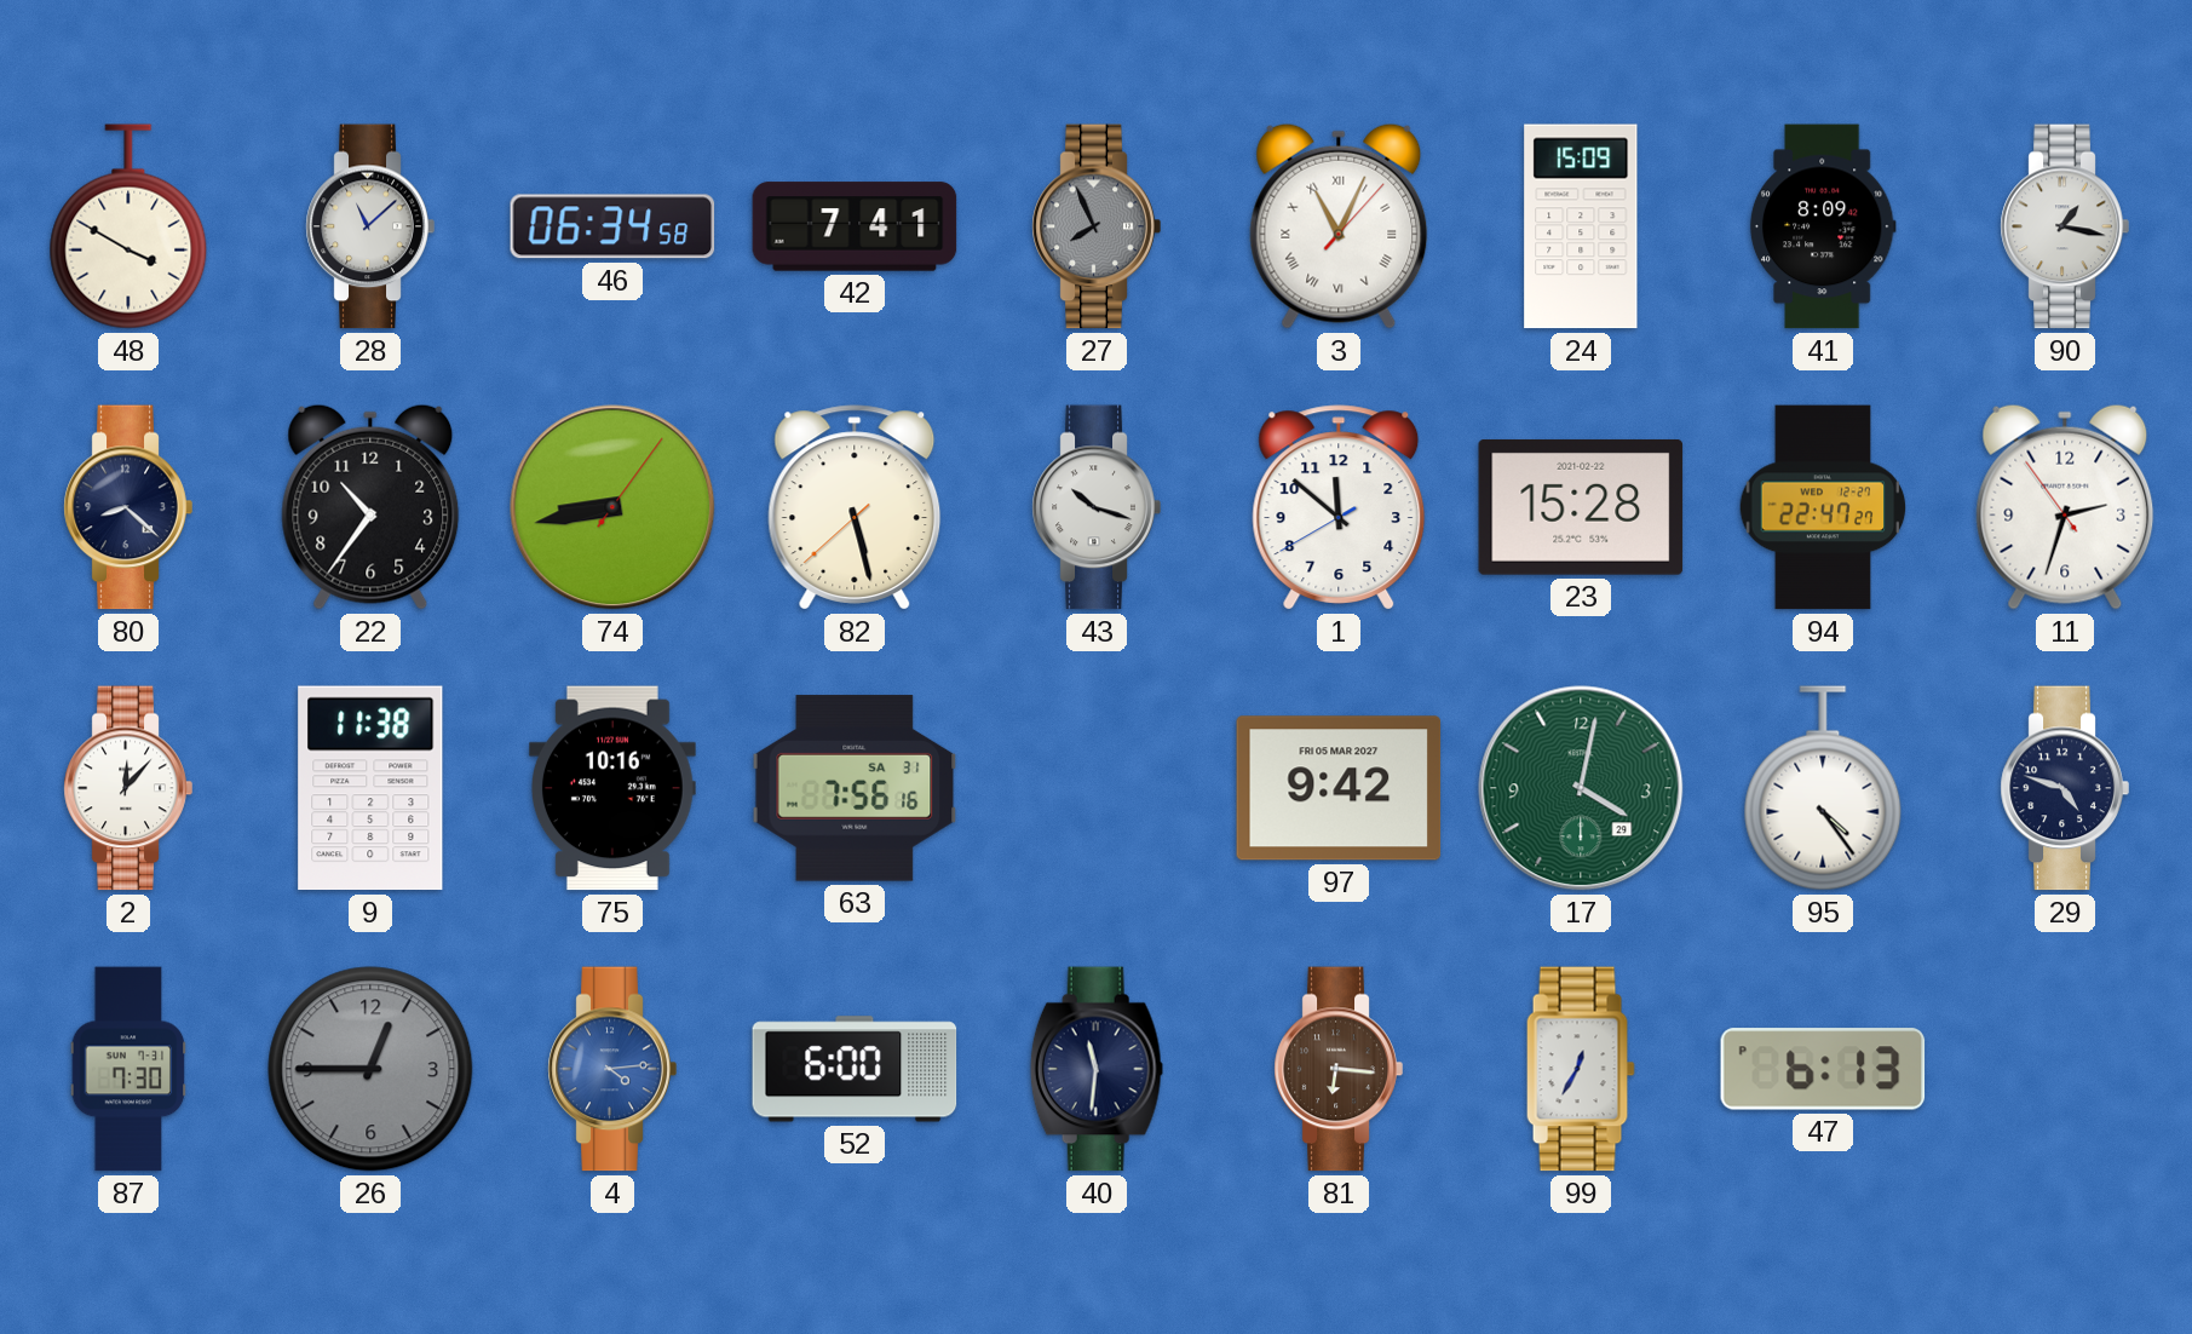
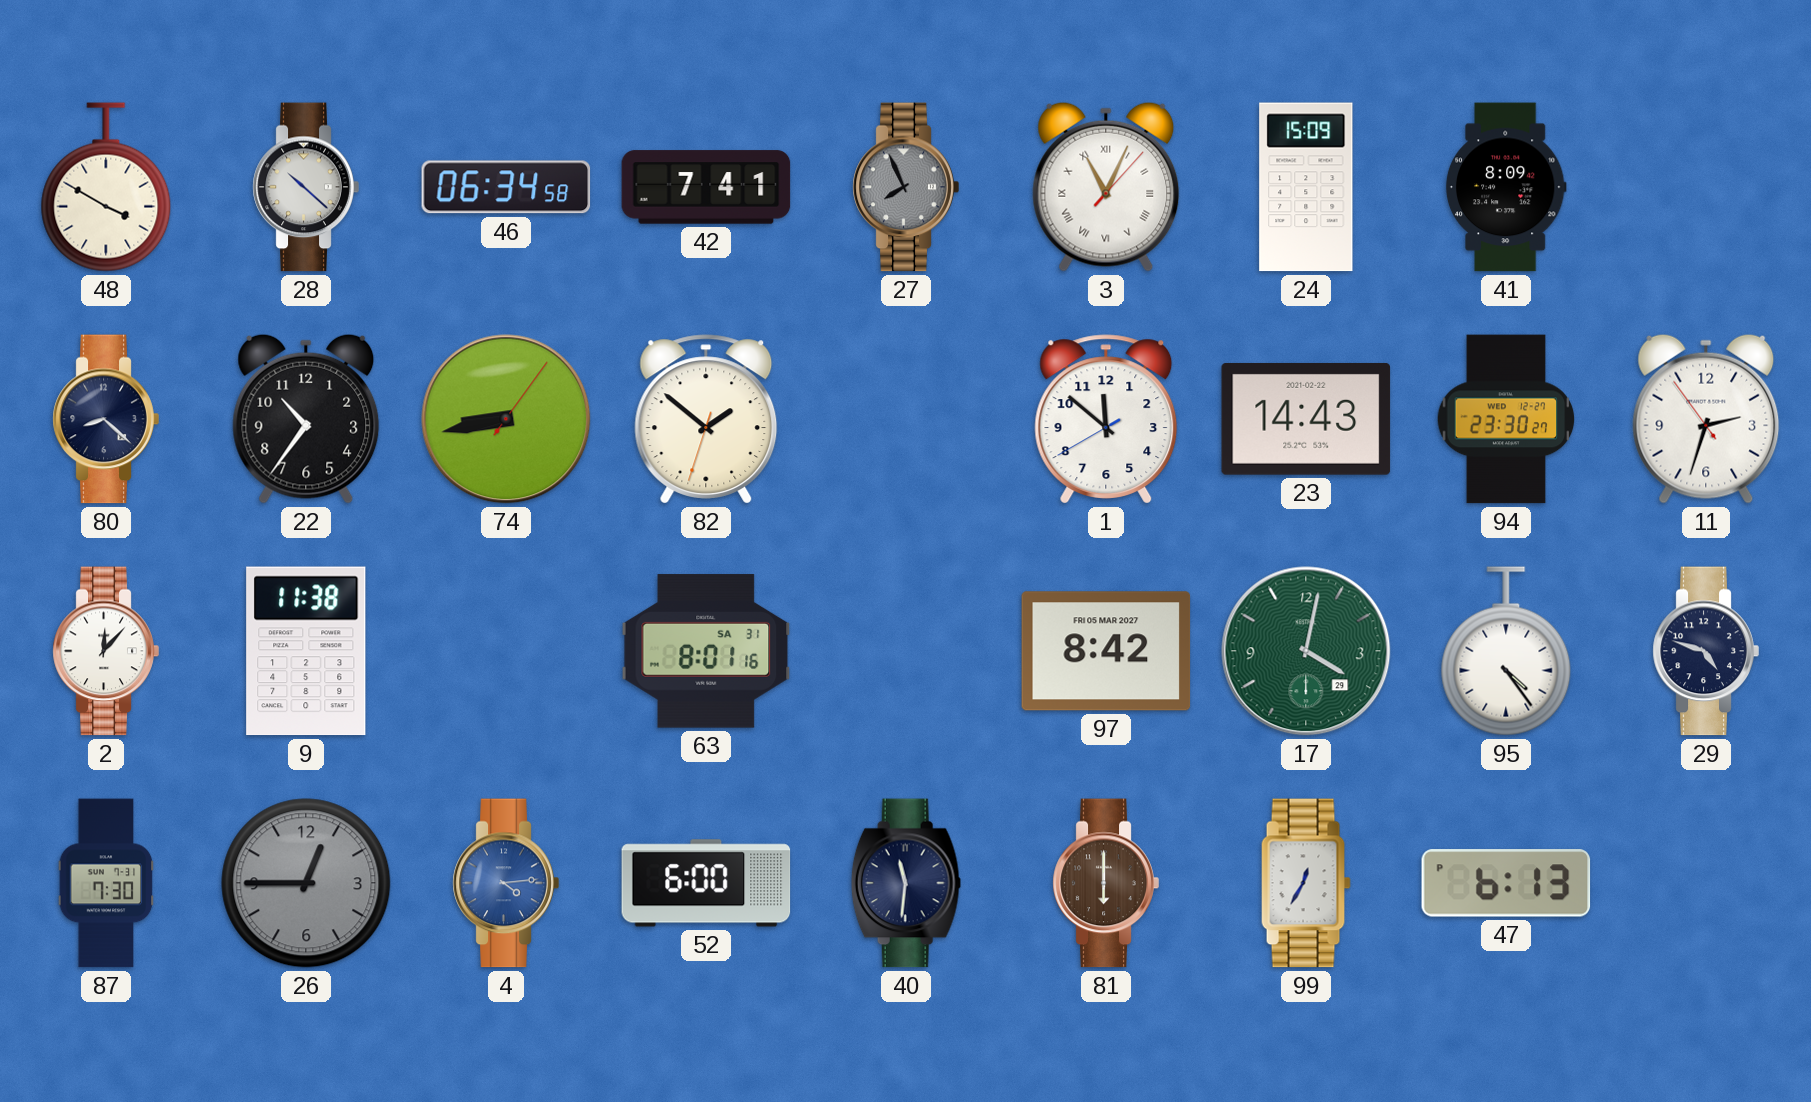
28: 11:08 -> 10:22 (306, 187)
90: 1:17 -> none (2065, 226)
82: 5:27 -> 1:51 (706, 419)
43: 10:18 -> none (1097, 507)
23: 15:28 -> 14:43 (1306, 419)
94: 22:47 -> 23:30 (1506, 419)
75: 10:16 -> none (612, 788)
63: 7:56 -> 8:01 (706, 651)
97: 9:42 -> 8:42 (1106, 651)
81: 6:16 -> 6:00 (1106, 883)
